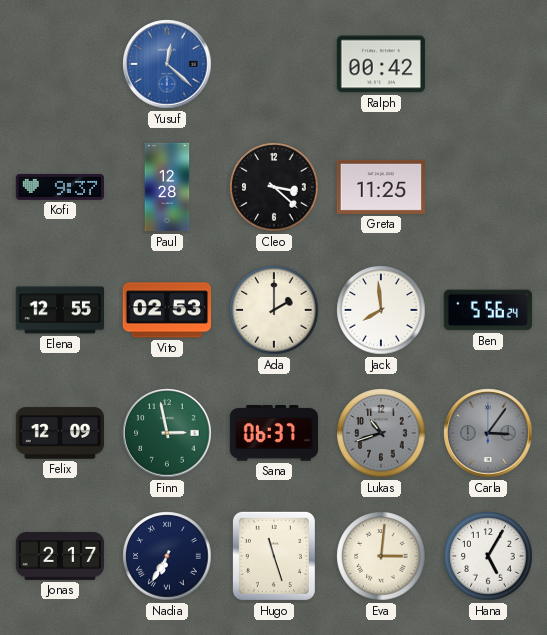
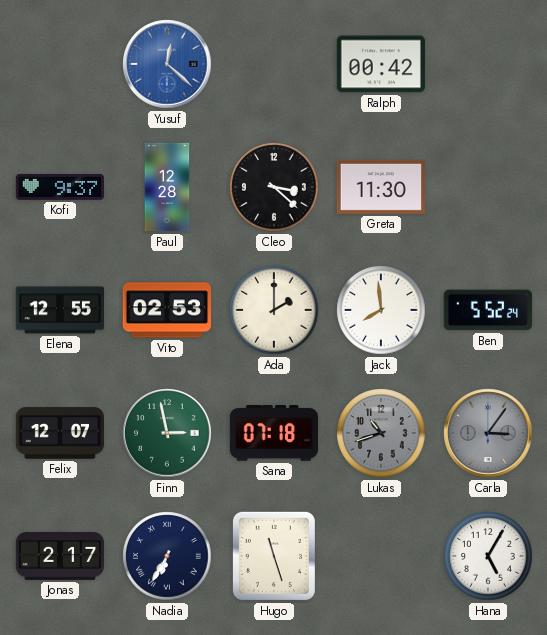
Greta: 11:25 -> 11:30 (380, 187)
Ben: 5:56 -> 5:52 (488, 310)
Felix: 12:09 -> 12:07 (59, 433)
Sana: 06:37 -> 07:18 (273, 434)
Eva: 3:01 -> none (381, 556)
